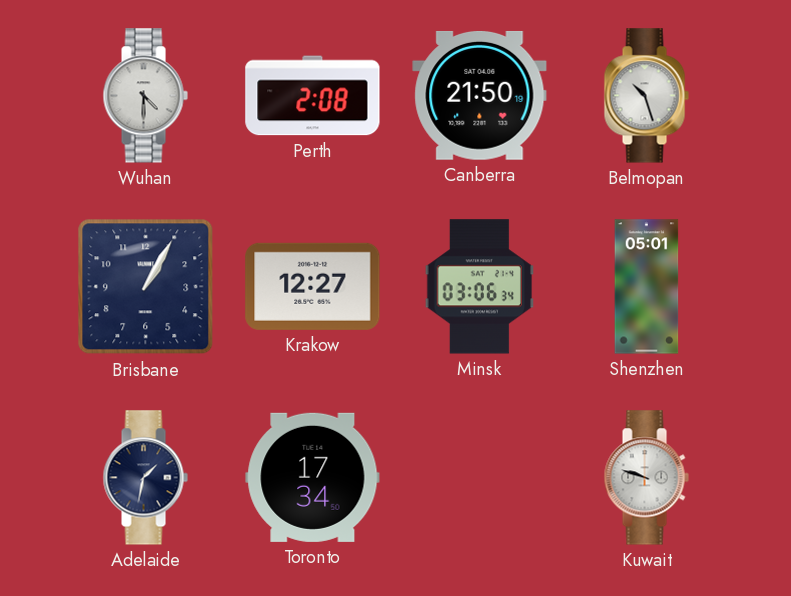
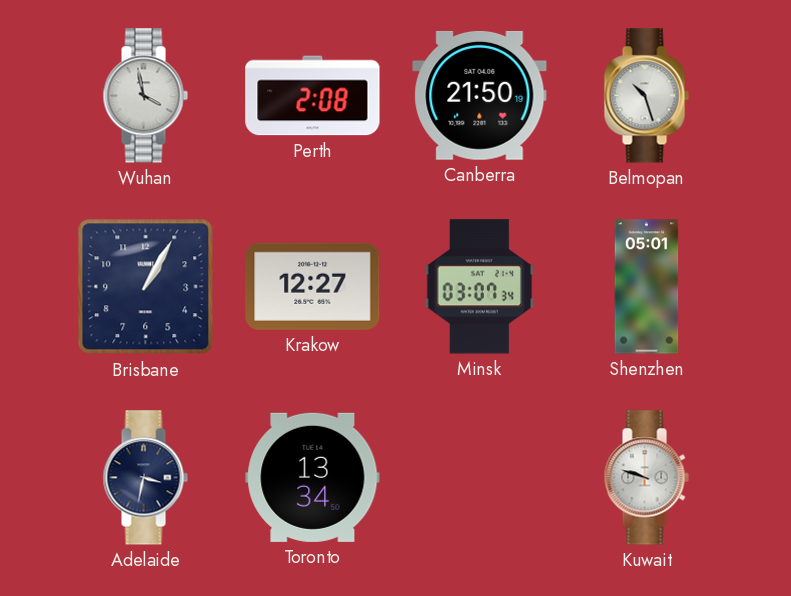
Wuhan: 4:30 -> 3:58 (145, 96)
Minsk: 03:06 -> 03:07 (480, 287)
Adelaide: 1:32 -> 3:32 (145, 478)
Toronto: 17:34 -> 13:34 (313, 477)
